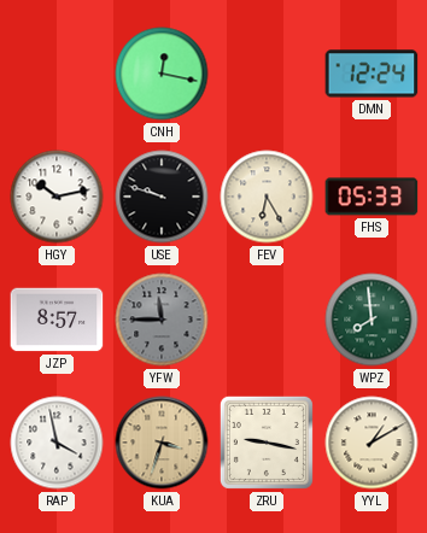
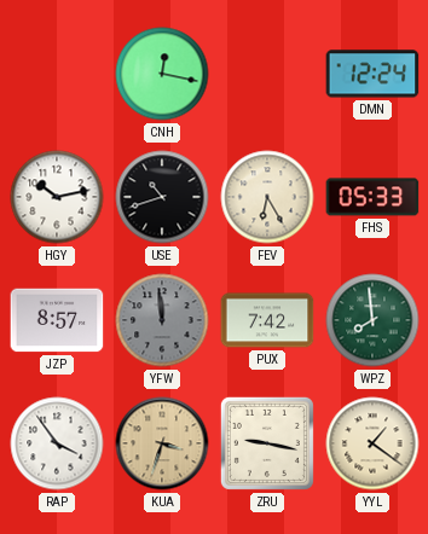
USE: 9:48 -> 10:42 (162, 197)
YFW: 11:45 -> 11:59 (162, 320)
PUX: none -> 7:42 (267, 320)
RAP: 3:58 -> 3:54 (57, 443)
YYL: 1:10 -> 1:21 (372, 443)
